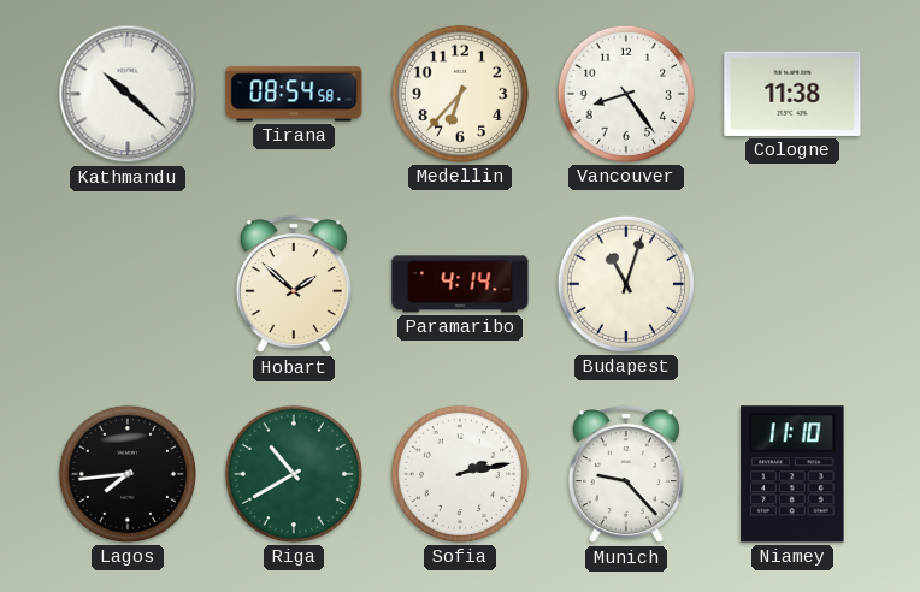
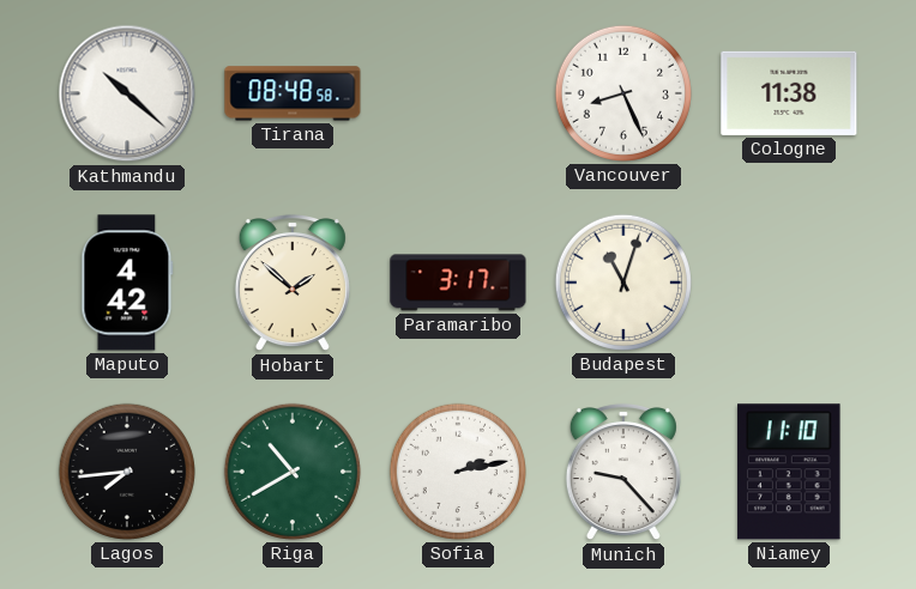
Tirana: 08:54 -> 08:48 (293, 93)
Medellin: 6:37 -> none (460, 94)
Vancouver: 8:24 -> 8:26 (623, 93)
Maputo: none -> 4:42 (127, 283)
Paramaribo: 4:14 -> 3:17 (458, 283)
